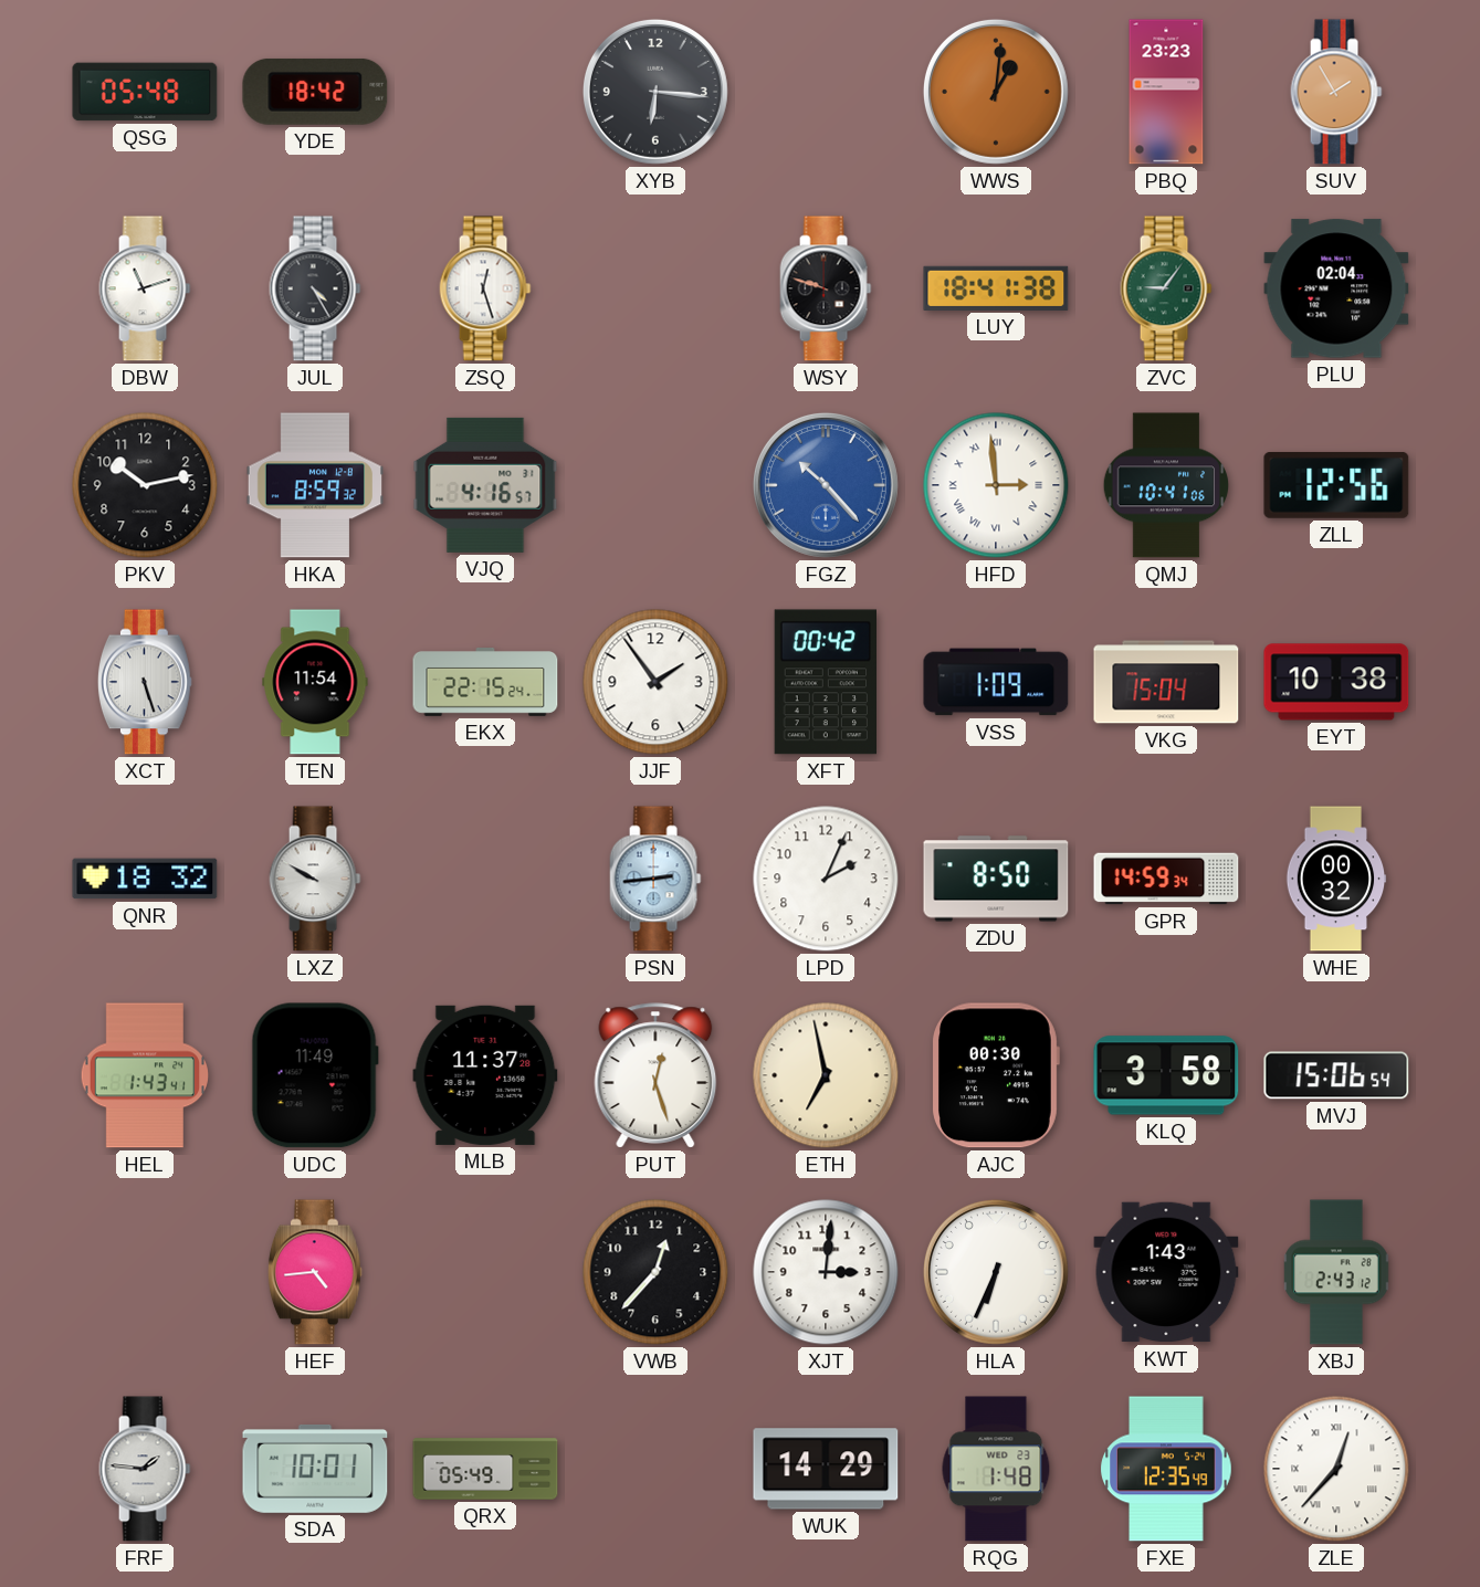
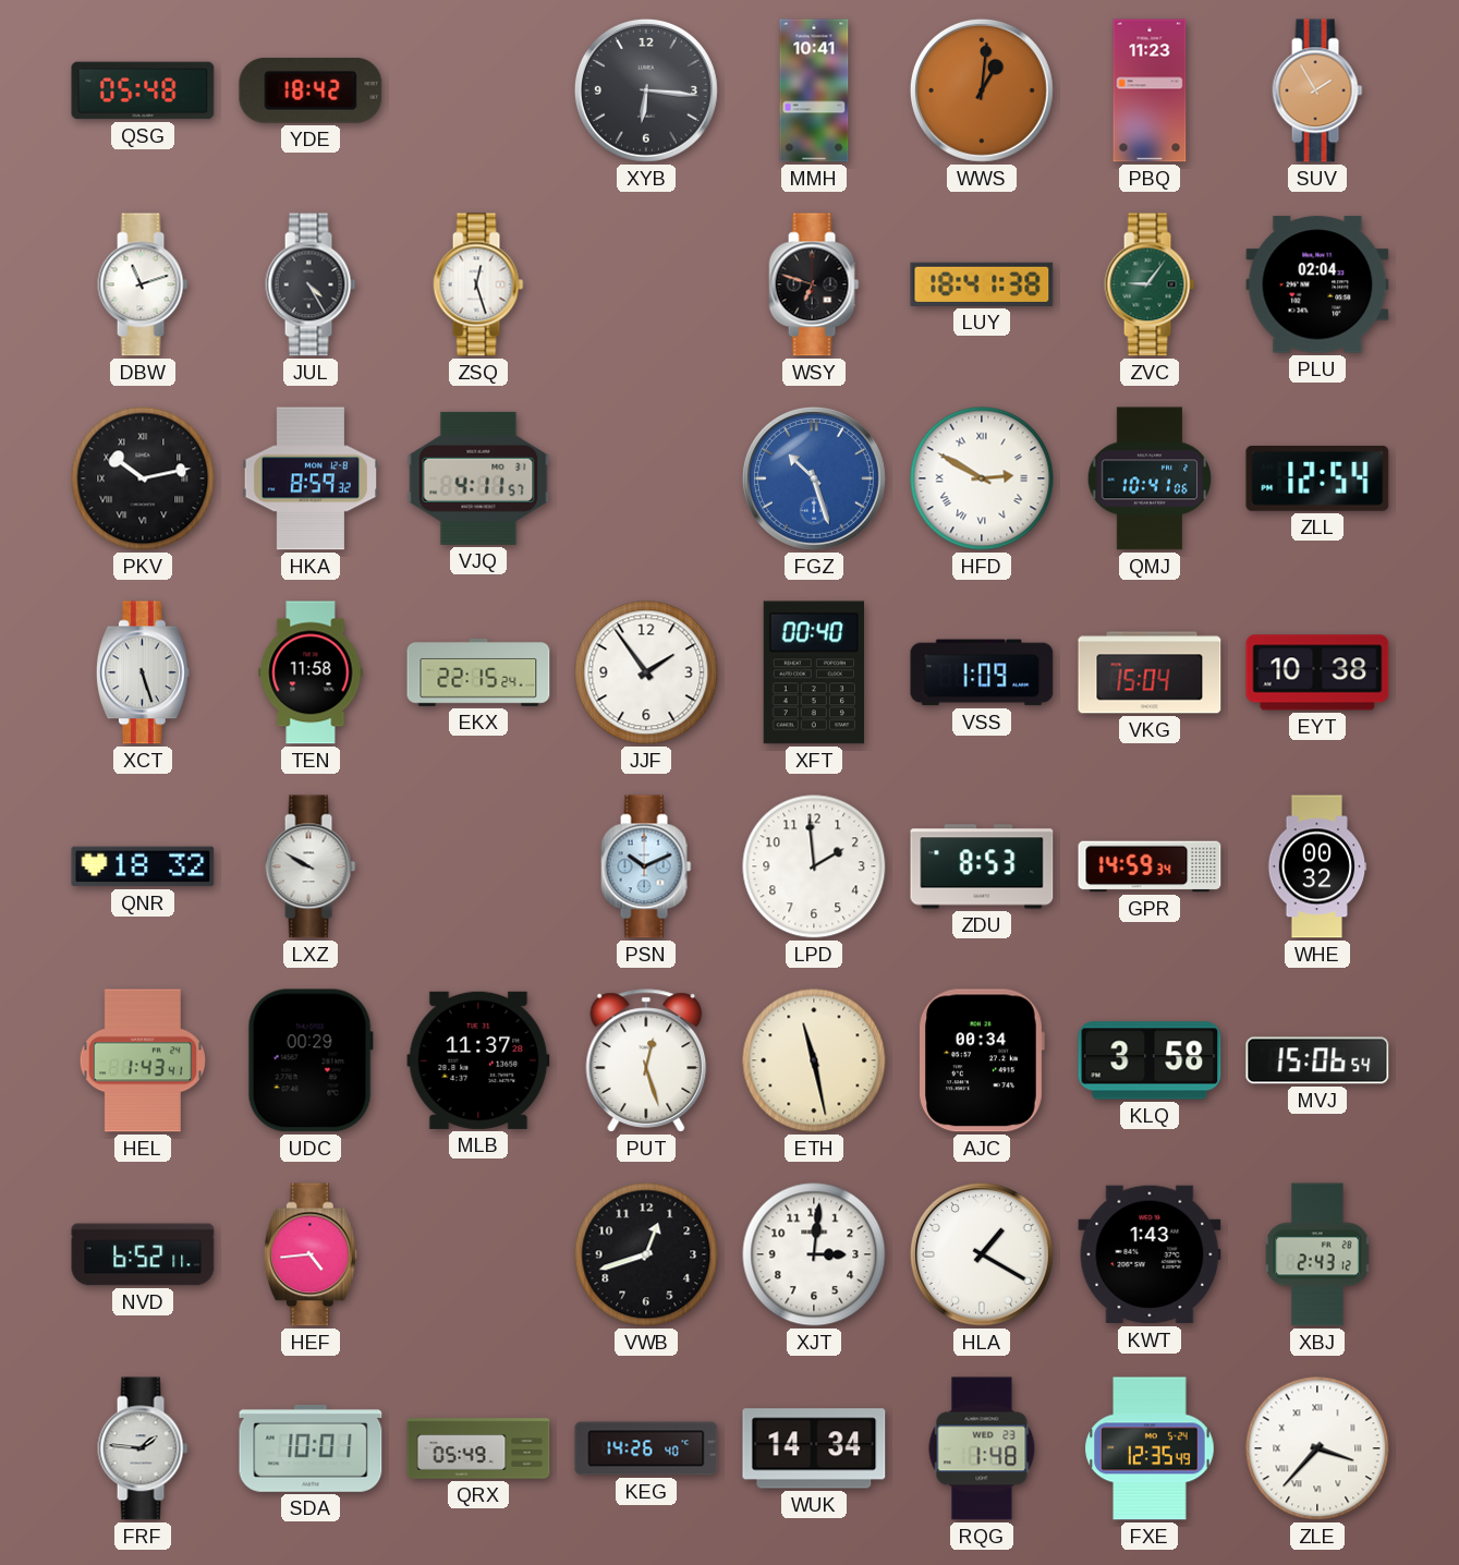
MMH: none -> 10:41 (814, 90)
PBQ: 23:23 -> 11:23 (1150, 90)
WSY: 9:48 -> 6:48 (814, 284)
PKV numerals: Arabic -> Roman (143, 478)
VJQ: 4:16 -> 4:11 (478, 478)
FGZ: 10:23 -> 10:27 (814, 478)
HFD: 2:59 -> 2:50 (982, 478)
ZLL: 12:56 -> 12:54 (1317, 478)
TEN: 11:54 -> 11:58 (311, 672)
XFT: 00:42 -> 00:40 (813, 672)
PSN: 2:44 -> 10:11 (646, 866)
LPD: 2:04 -> 1:59 (814, 866)
ZDU: 8:50 -> 8:53 (982, 866)
UDC: 11:49 -> 00:29 (311, 1060)
ETH: 6:58 -> 11:28 (814, 1060)
AJC: 00:30 -> 00:34 (982, 1060)
NVD: none -> 6:52 (143, 1254)
VWB: 12:37 -> 12:42 (646, 1254)
HLA: 6:34 -> 1:20 (982, 1254)
KEG: none -> 14:26 (646, 1448)
WUK: 14:29 -> 14:34 (814, 1448)
ZLE: 12:37 -> 3:37 (1317, 1448)
